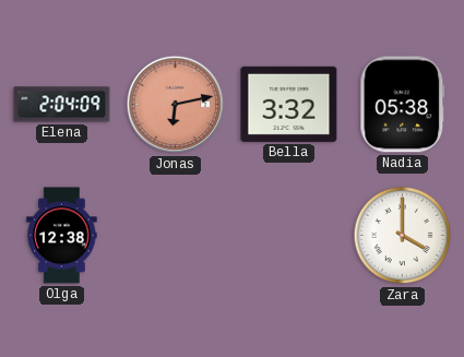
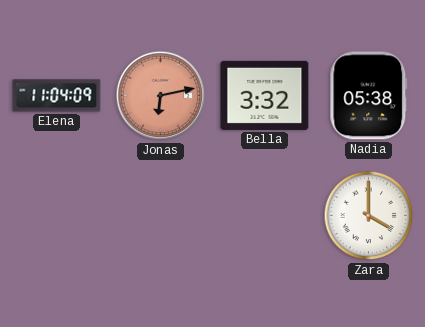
Elena: 2:04 -> 11:04 (57, 96)
Olga: 12:38 -> none (62, 236)
